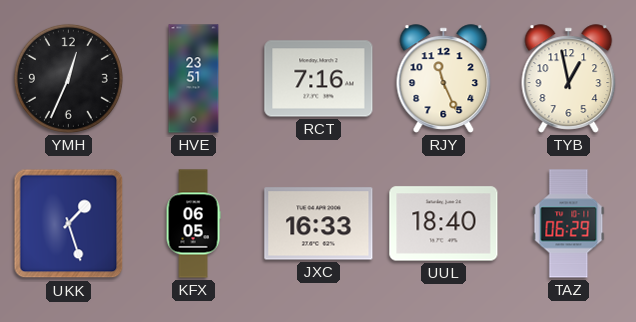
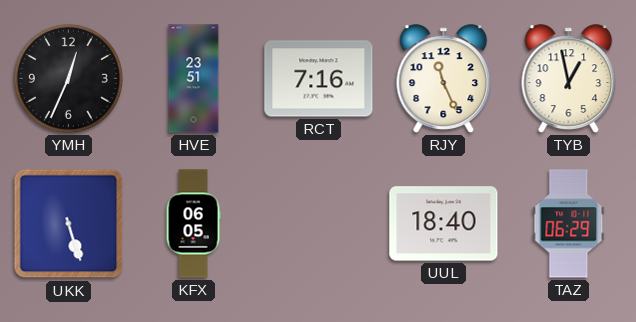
UKK: 1:27 -> 5:27 (69, 224)
JXC: 16:33 -> none (319, 224)
